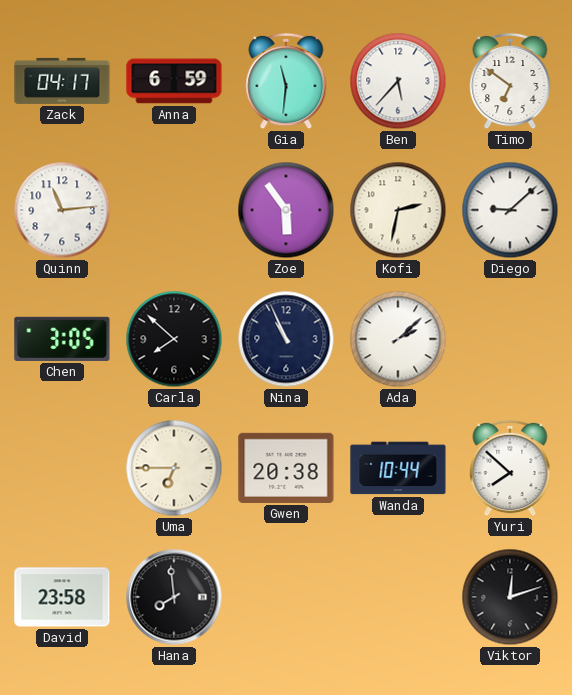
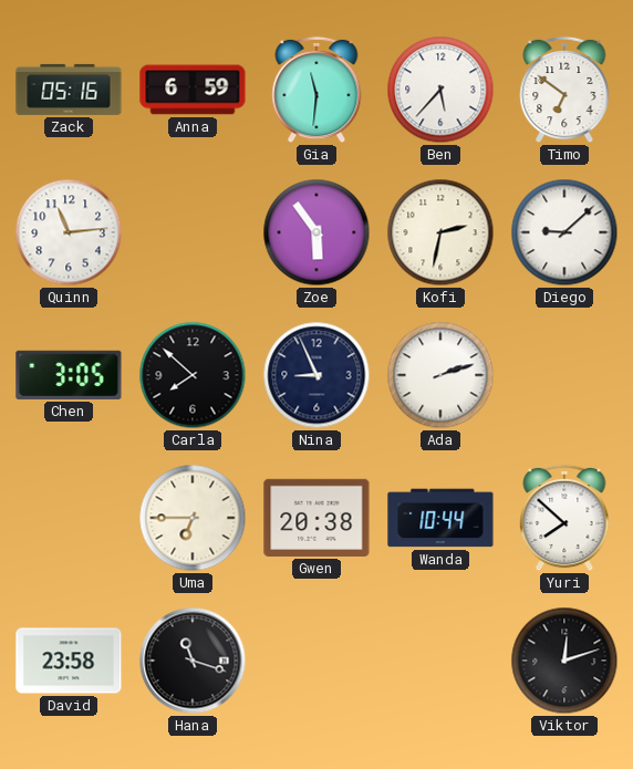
Zack: 04:17 -> 05:16 (69, 90)
Nina: 10:56 -> 8:56 (316, 375)
Ada: 2:08 -> 2:12 (440, 375)
Hana: 7:59 -> 11:18 (193, 661)
